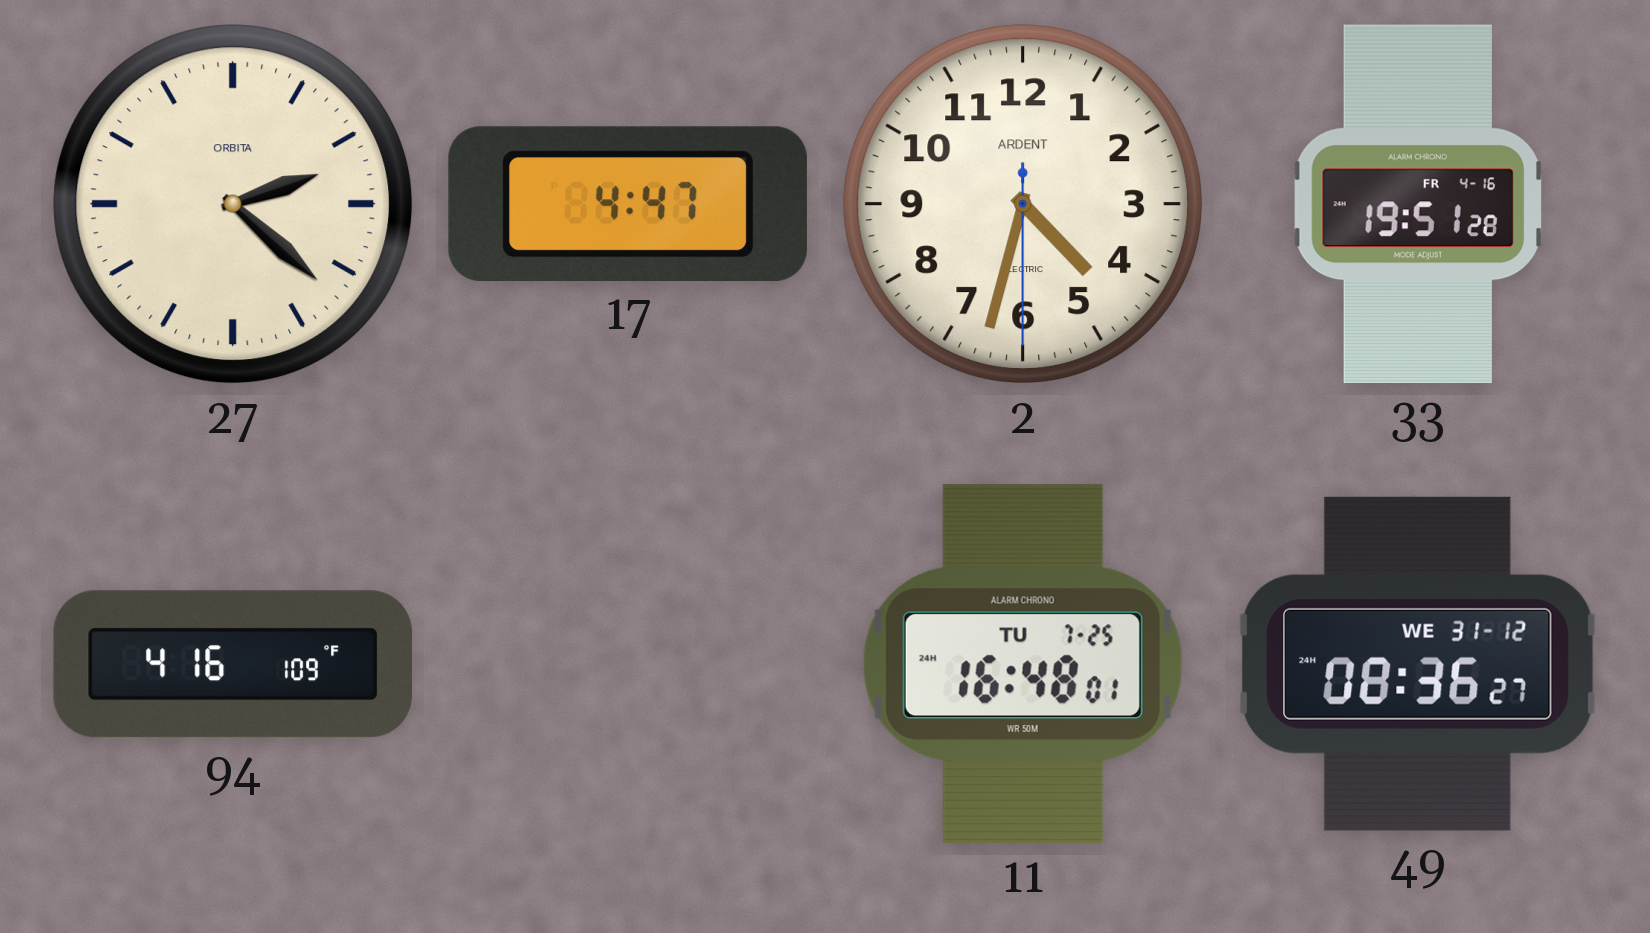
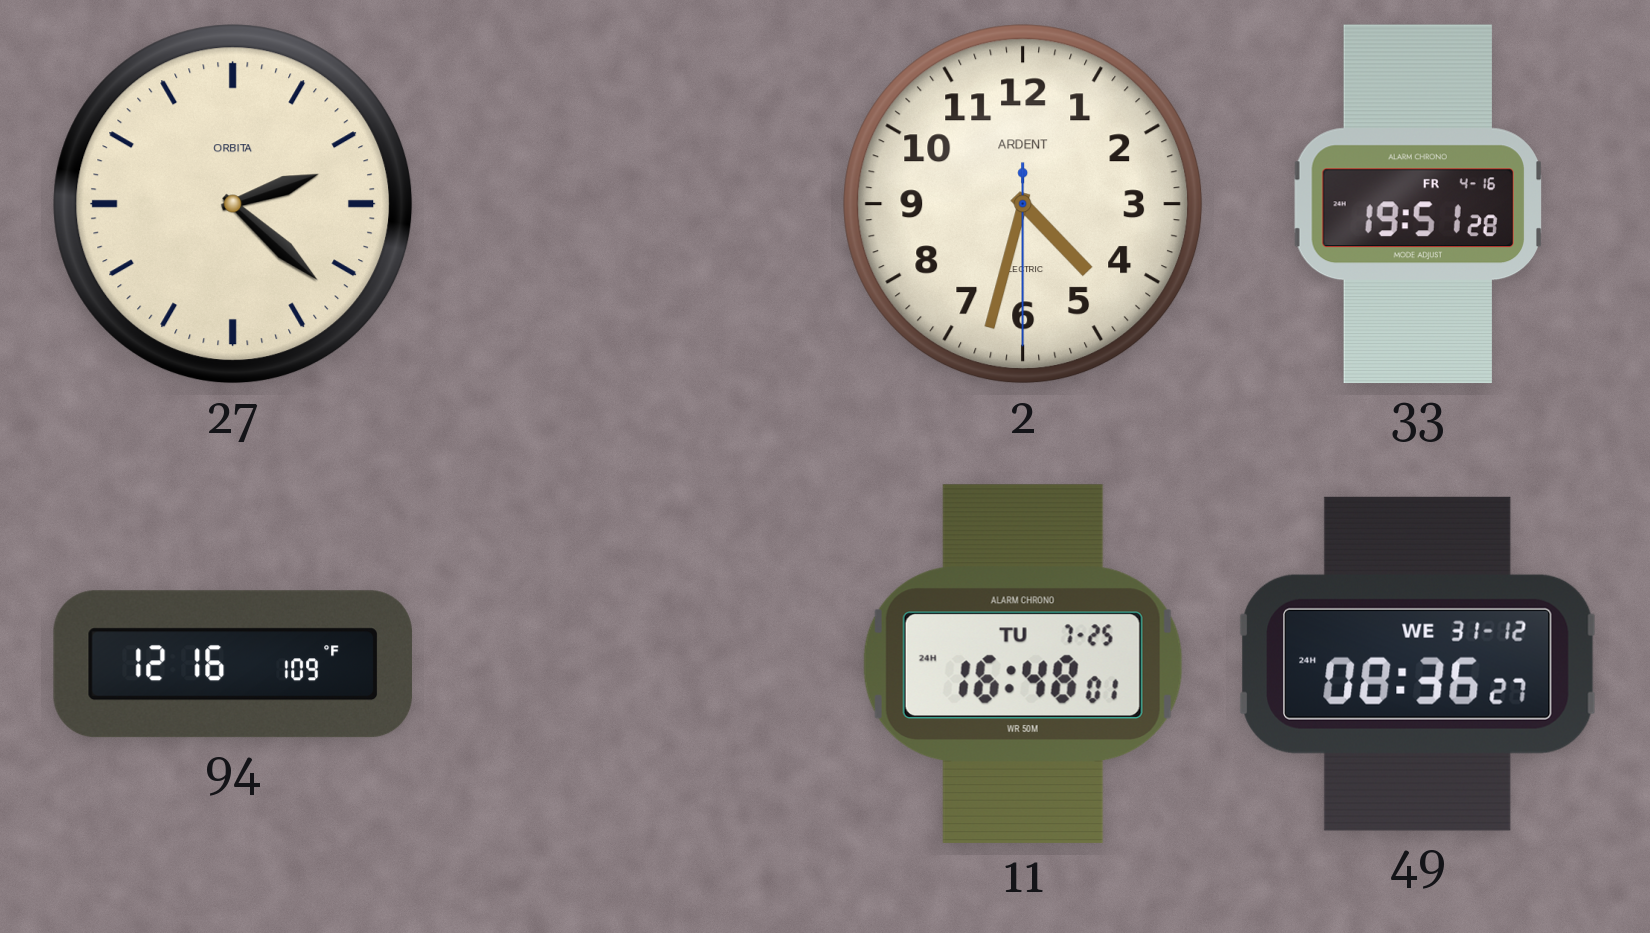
17: 4:47 -> none (628, 203)
94: 4:16 -> 12:16 (233, 664)
